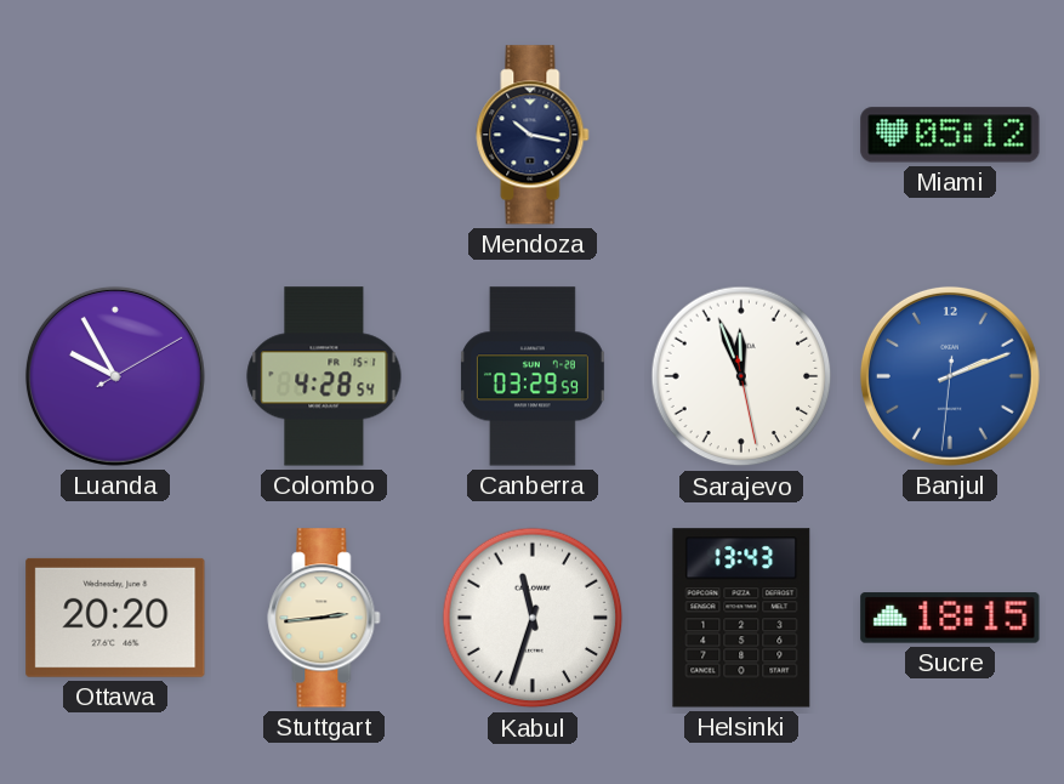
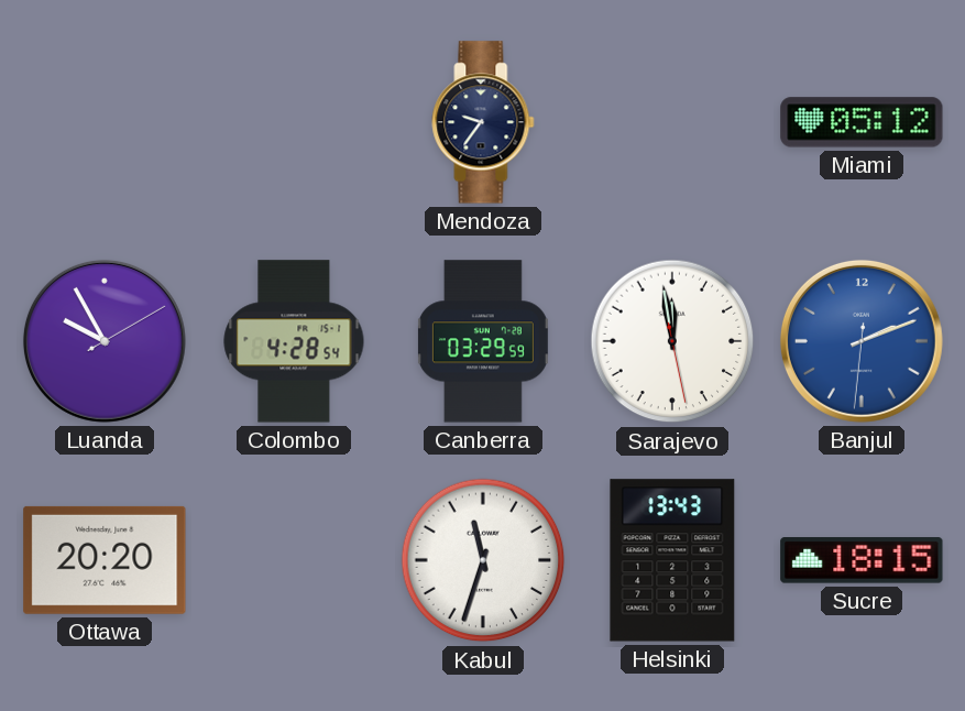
Mendoza: 10:17 -> 9:36 (483, 122)
Sarajevo: 11:56 -> 11:58 (672, 341)
Stuttgart: 2:44 -> none (324, 618)
